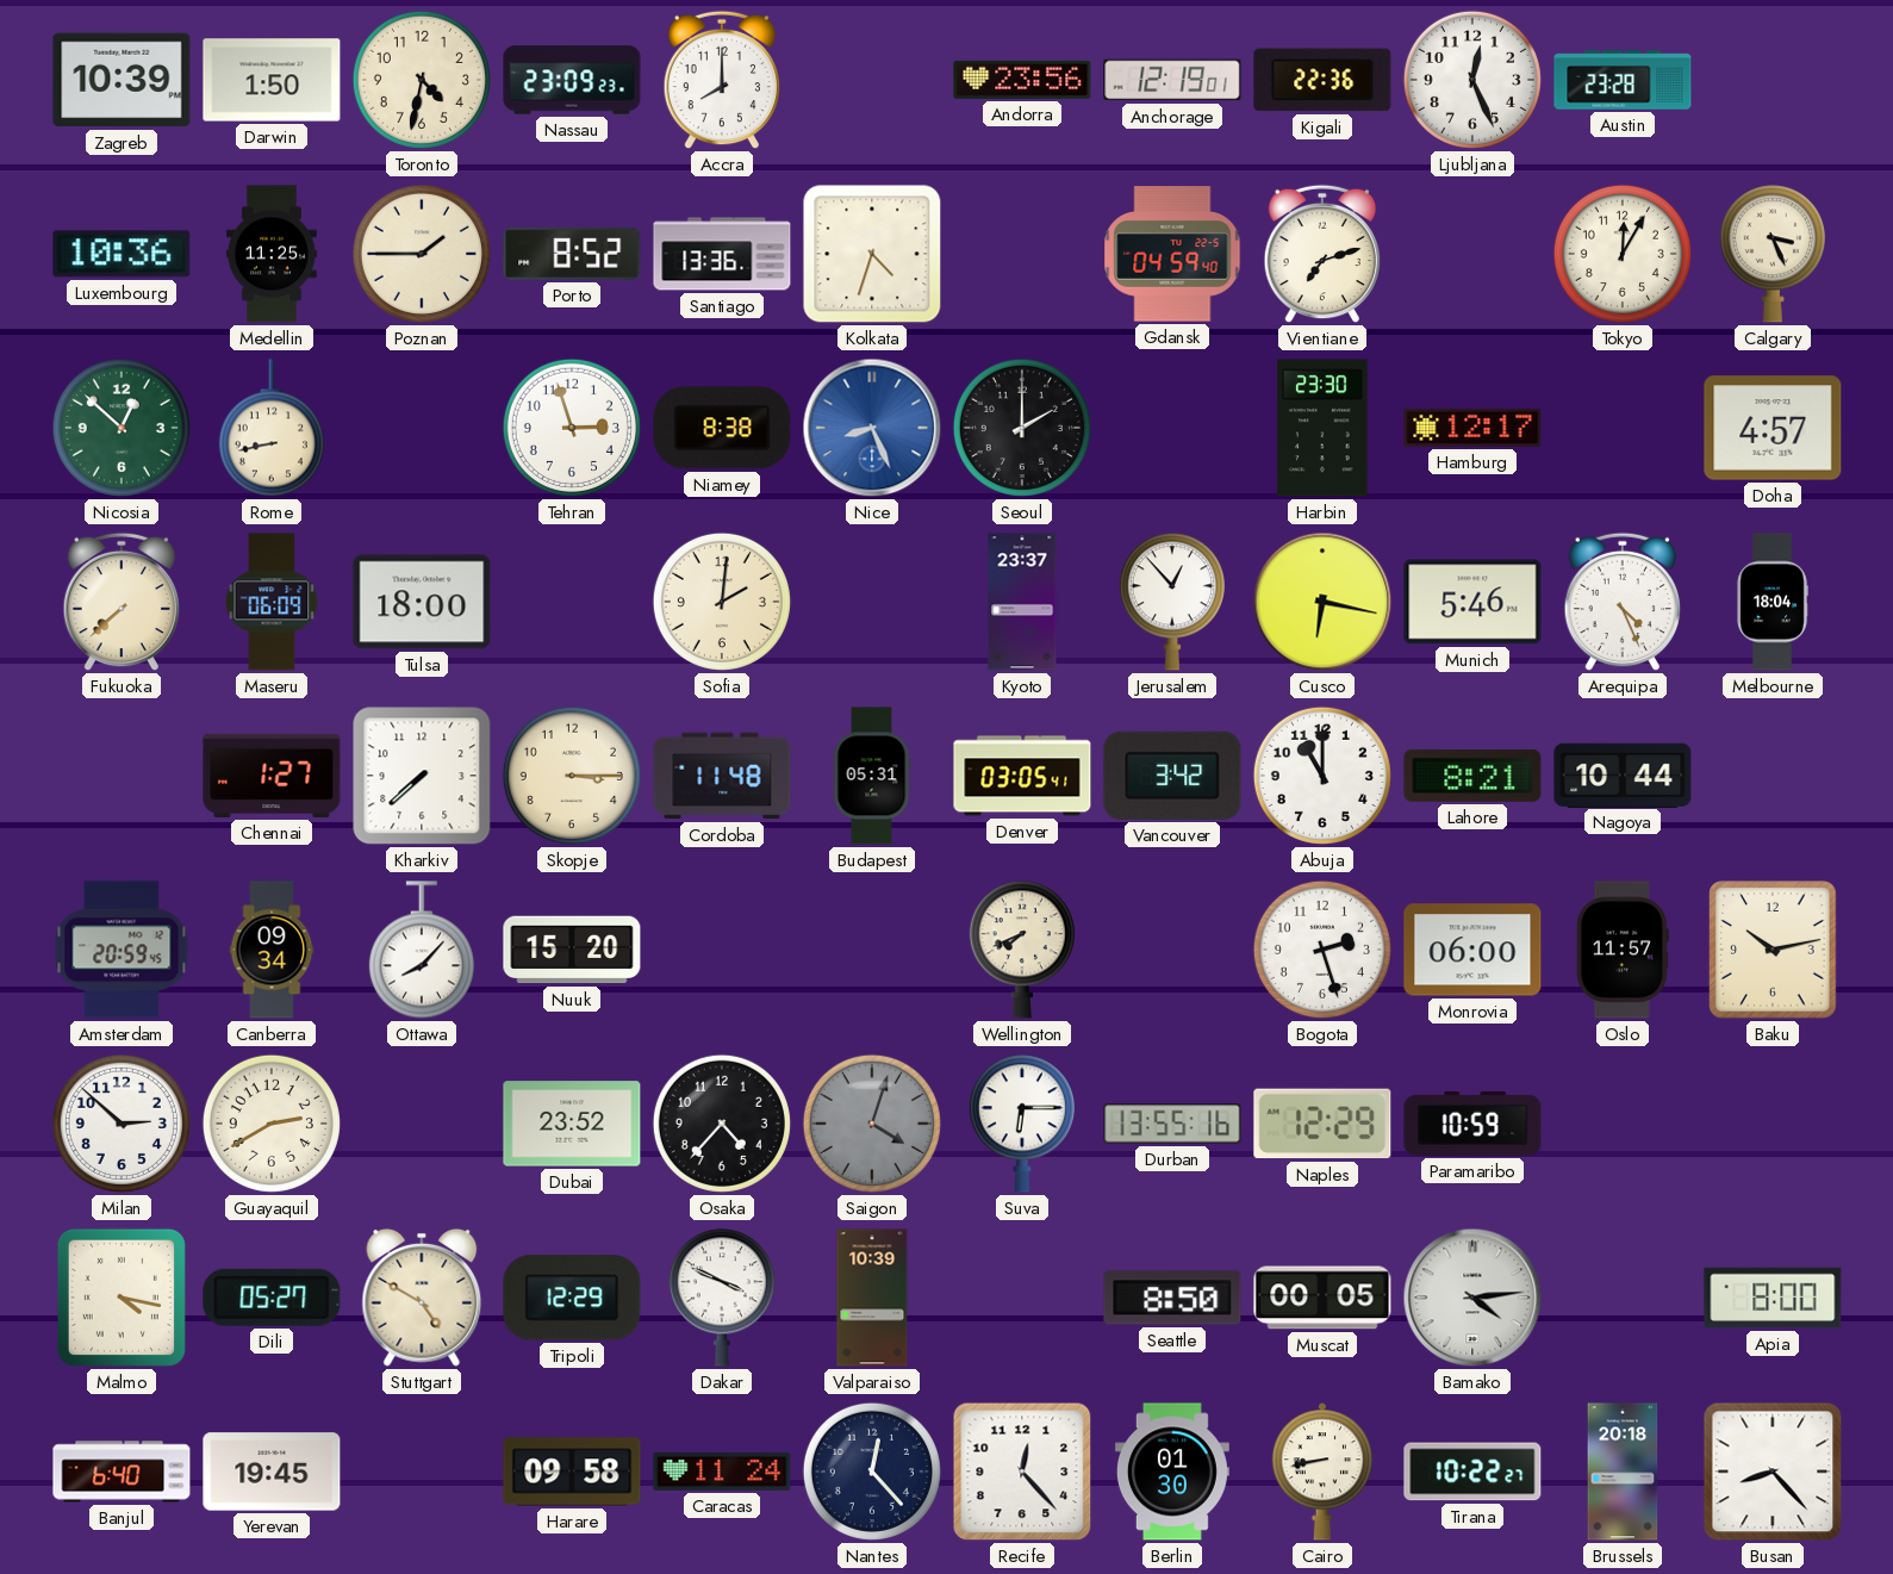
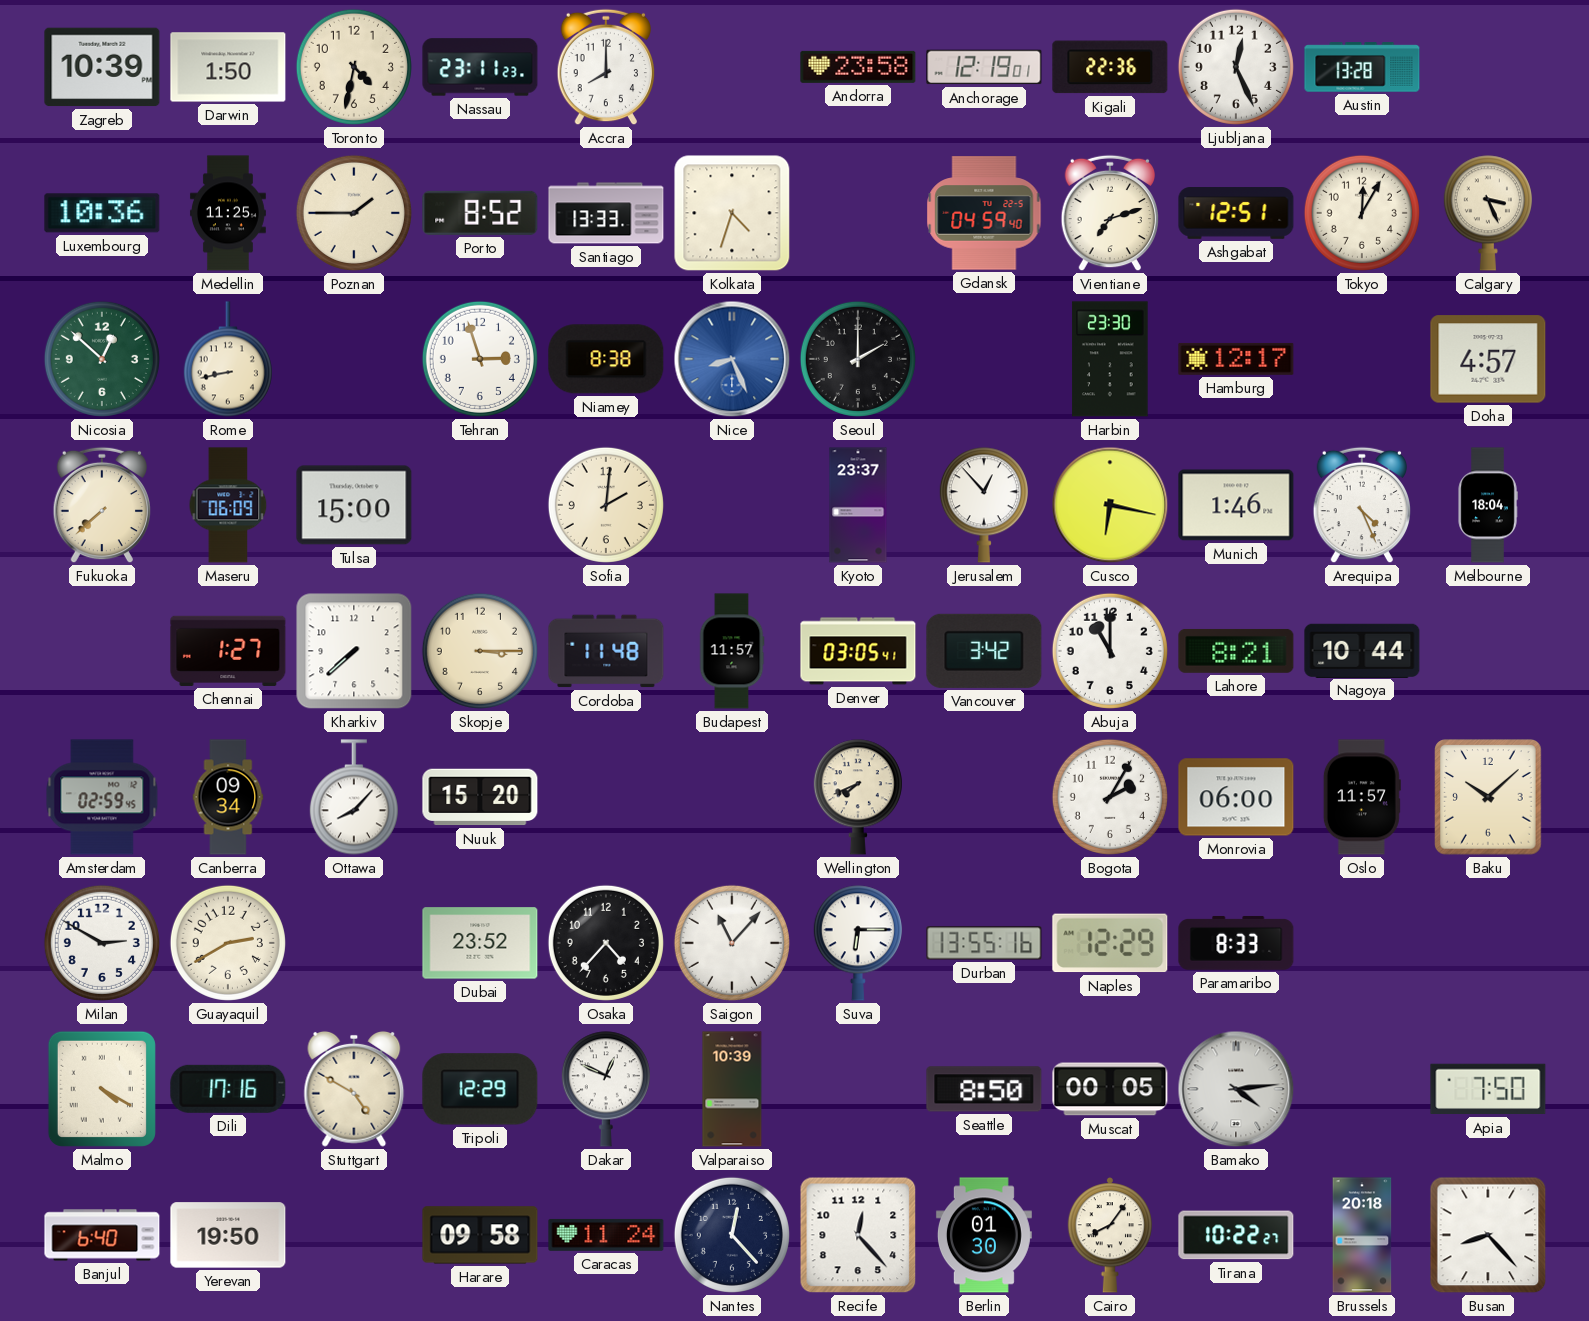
Nassau: 23:09 -> 23:11 (480, 67)
Andorra: 23:56 -> 23:58 (858, 67)
Austin: 23:28 -> 13:28 (1362, 67)
Santiago: 13:36 -> 13:33 (606, 213)
Ashgabat: none -> 12:51 (1236, 213)
Tulsa: 18:00 -> 15:00 (354, 505)
Munich: 5:46 -> 1:46 (1236, 505)
Budapest: 05:31 -> 11:57 (732, 651)
Amsterdam: 20:59 -> 02:59 (102, 797)
Bogota: 2:27 -> 2:05 (1110, 797)
Baku: 10:13 -> 10:08 (1488, 797)
Milan: 2:52 -> 2:50 (102, 943)
Saigon: 4:03 -> 11:07 (732, 943)
Saigon dial: grey -> white (732, 943)
Paramaribo: 10:59 -> 8:33 (1236, 943)
Malmo: 4:17 -> 4:20 (102, 1089)
Dili: 05:27 -> 17:16 (228, 1089)
Dakar: 3:49 -> 12:49 (606, 1089)
Apia: 8:00 -> 7:50 (1488, 1089)
Yerevan: 19:45 -> 19:50 (228, 1235)
Cairo: 8:43 -> 8:06 (1110, 1235)
